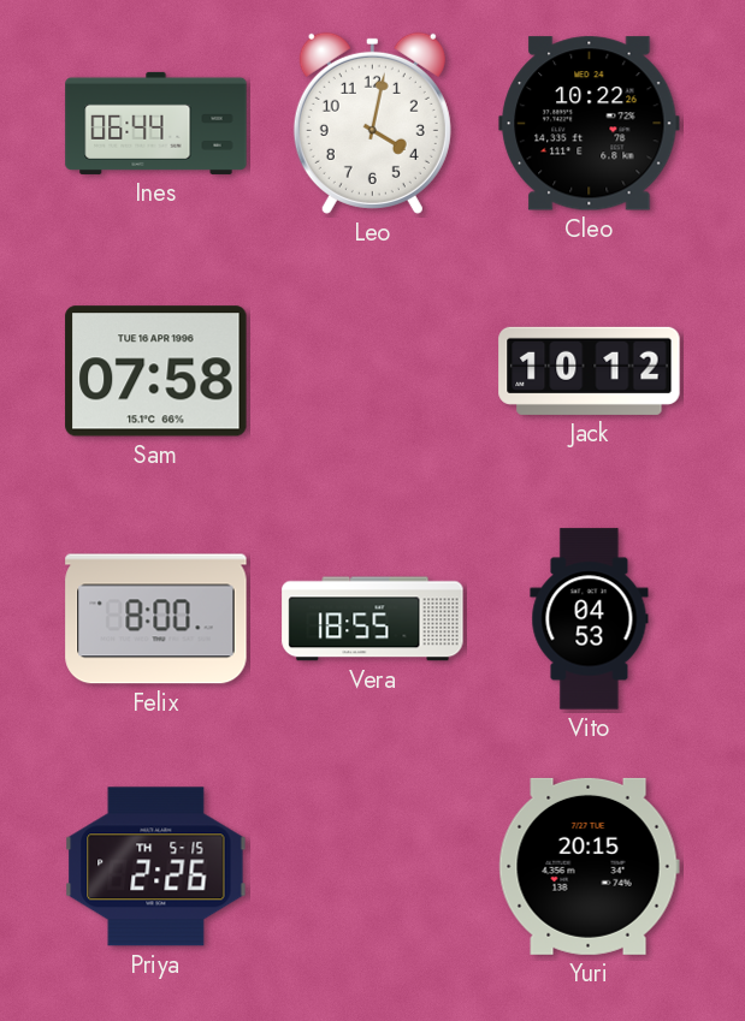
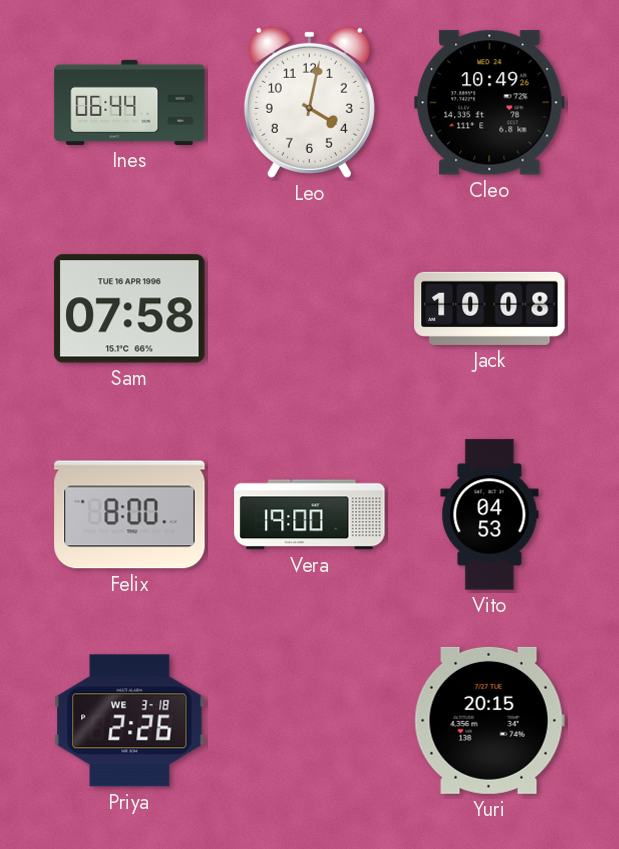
Cleo: 10:22 -> 10:49 (490, 103)
Jack: 10:12 -> 10:08 (490, 308)
Vera: 18:55 -> 19:00 (310, 515)
Priya date: TH 5-15 -> WE 3-18 (130, 721)
